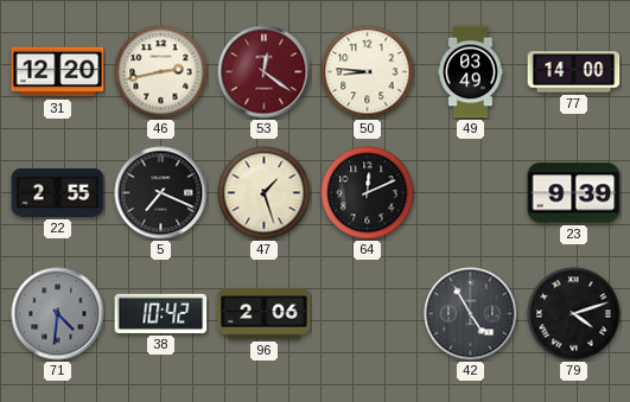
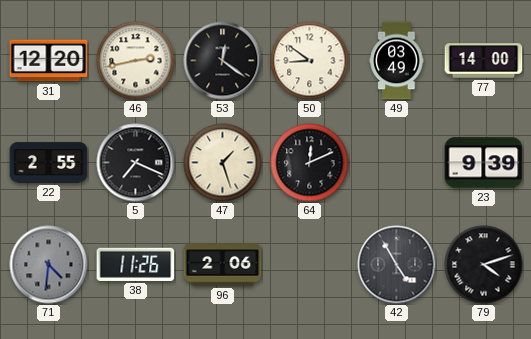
53 dial: burgundy -> black (223, 61)
50: 8:46 -> 8:51 (310, 61)
38: 10:42 -> 11:26 (136, 264)
